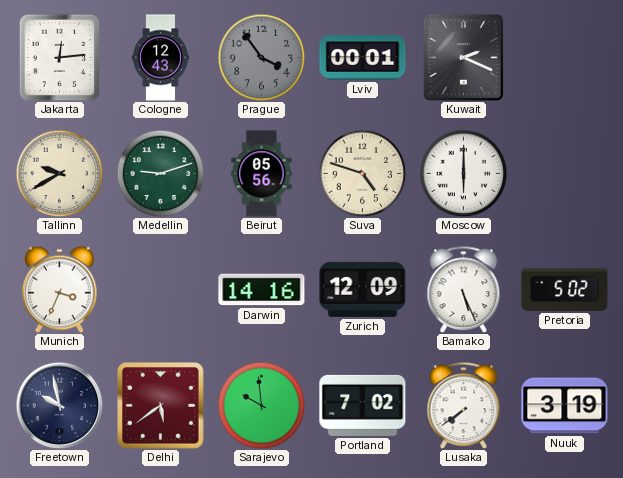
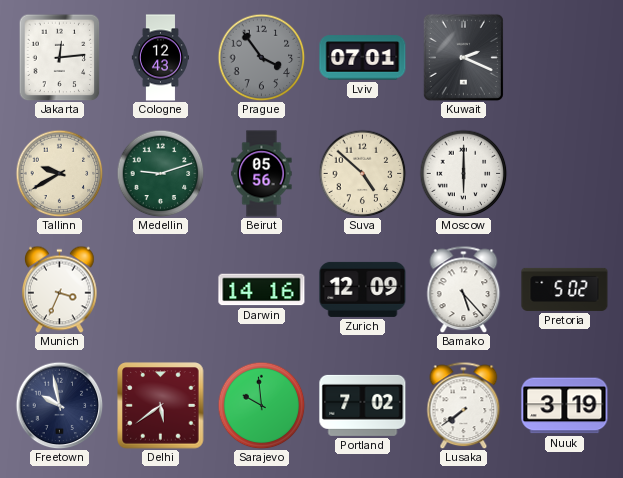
Lviv: 00:01 -> 07:01 (363, 58)
Suva: 4:48 -> 4:52 (362, 173)
Bamako: 5:26 -> 5:23 (464, 289)
